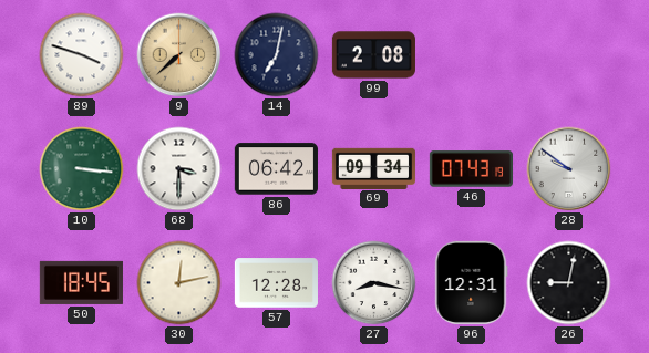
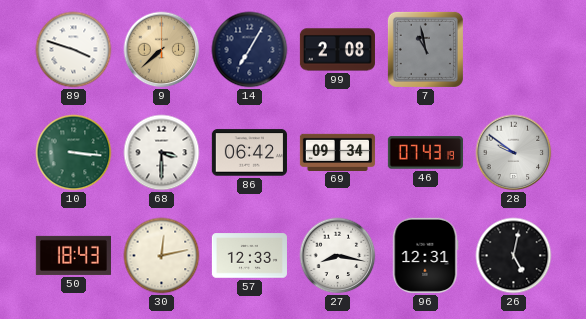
14: 7:02 -> 7:05 (250, 50)
7: none -> 10:58 (425, 49)
50: 18:45 -> 18:43 (73, 255)
57: 12:28 -> 12:33 (249, 256)
26: 9:02 -> 5:02 (514, 256)
